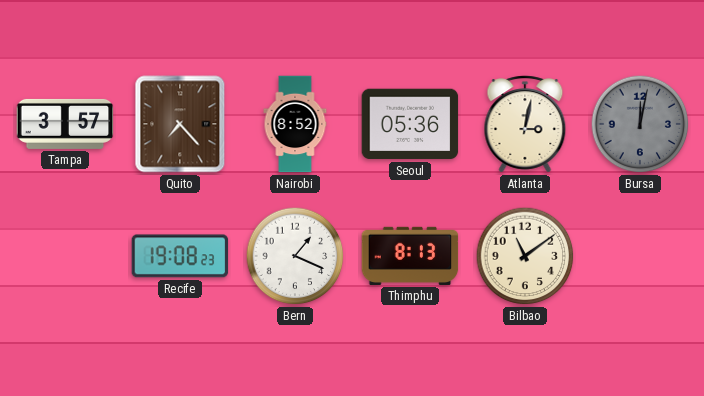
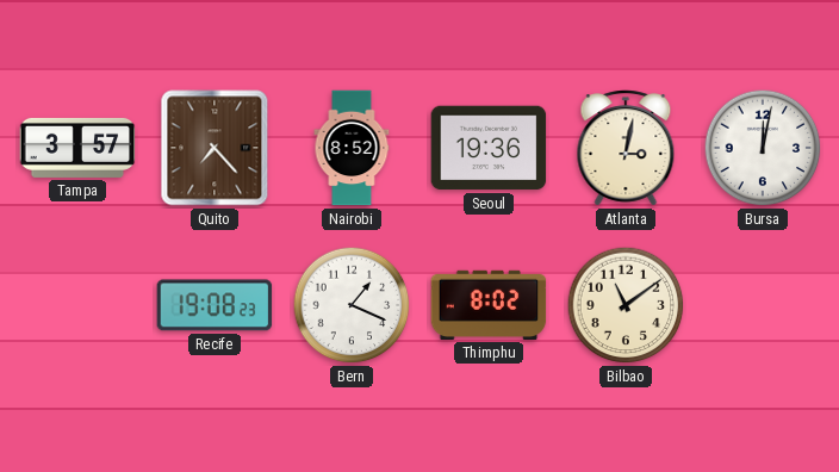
Seoul: 05:36 -> 19:36 (489, 148)
Bursa dial: grey -> white (763, 148)
Thimphu: 8:13 -> 8:02 (489, 305)
